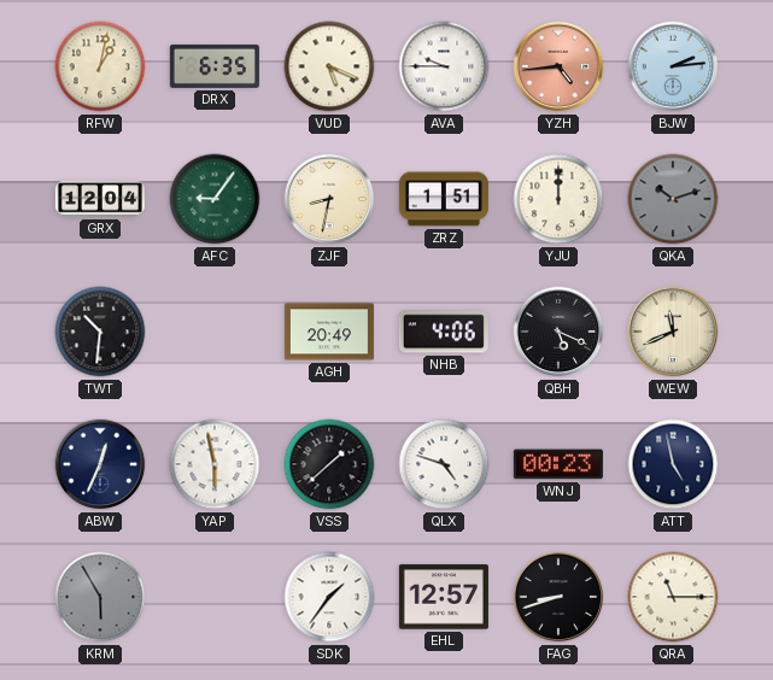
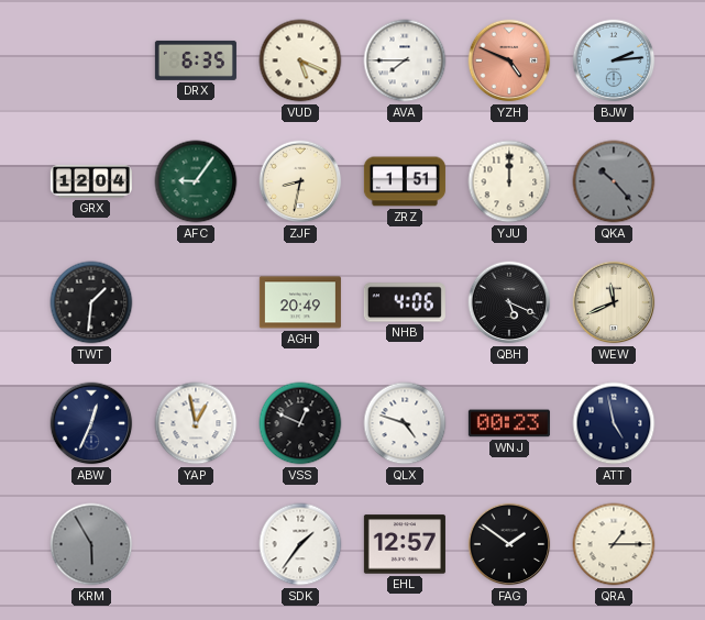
RFW: 1:02 -> none (100, 66)
AVA: 9:45 -> 7:45 (405, 60)
YZH: 4:44 -> 4:49 (509, 60)
QKA: 10:12 -> 10:23 (614, 181)
TWT: 10:31 -> 1:31 (91, 302)
YAP: 5:58 -> 12:58 (196, 423)
VSS: 1:38 -> 12:49 (300, 423)
FAG: 8:42 -> 1:51 (509, 544)
QRA: 11:15 -> 1:15 (614, 544)
